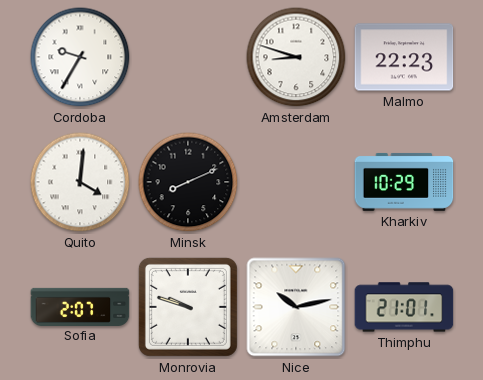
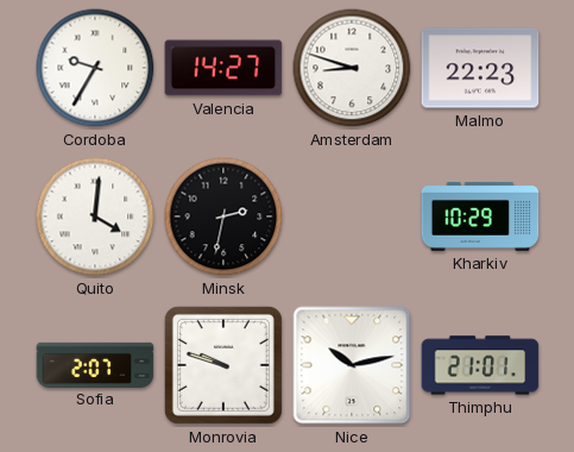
Valencia: none -> 14:27 (223, 68)
Minsk: 8:11 -> 2:32 (223, 216)
